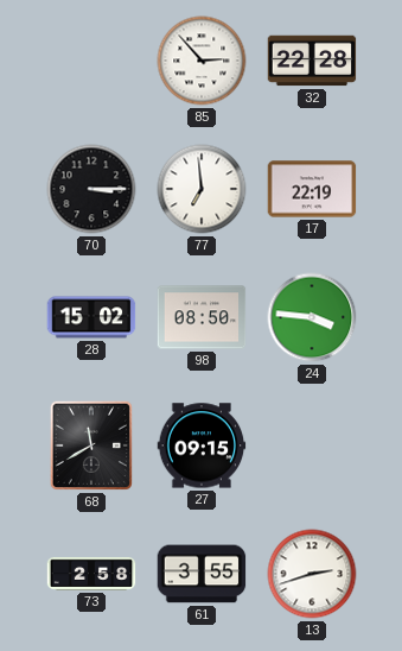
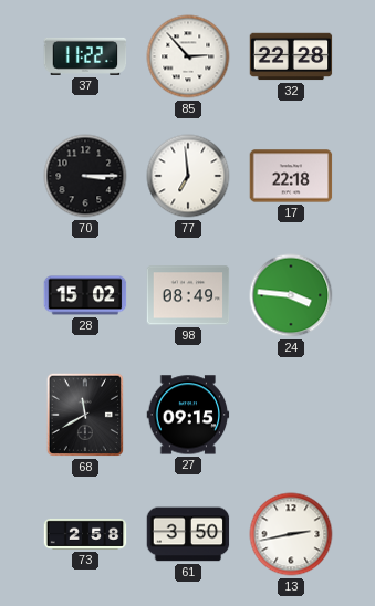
37: none -> 11:22 (85, 56)
17: 22:19 -> 22:18 (291, 176)
98: 08:50 -> 08:49 (188, 295)
61: 3:55 -> 3:50 (188, 534)
13: 2:42 -> 2:43 (291, 534)
